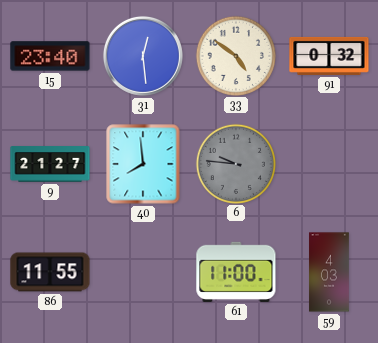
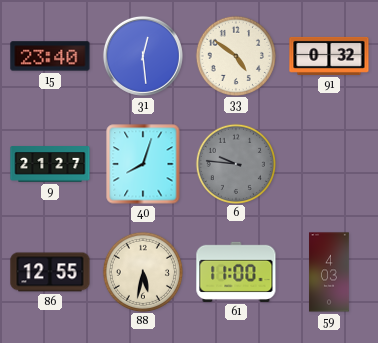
40: 7:59 -> 8:03 (143, 164)
86: 11:55 -> 12:55 (50, 272)
88: none -> 5:32 (143, 271)
